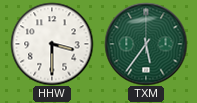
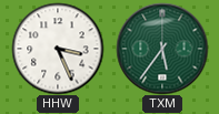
HHW: 3:30 -> 3:26 (58, 49)
